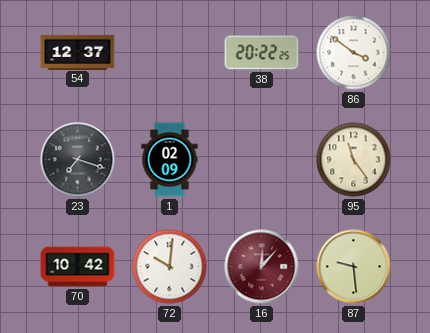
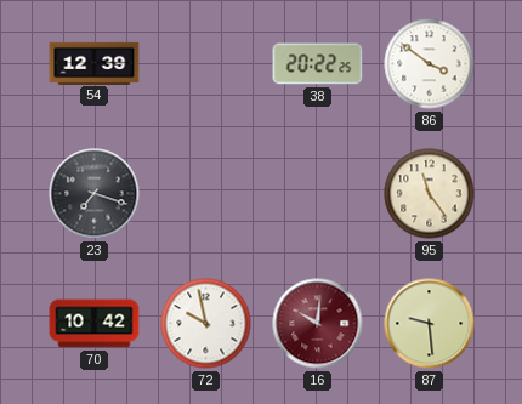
54: 12:37 -> 12:39 (95, 63)
1: 02:09 -> none (170, 160)
72: 10:01 -> 9:58 (206, 324)
16: 12:07 -> 10:01 (318, 324)
